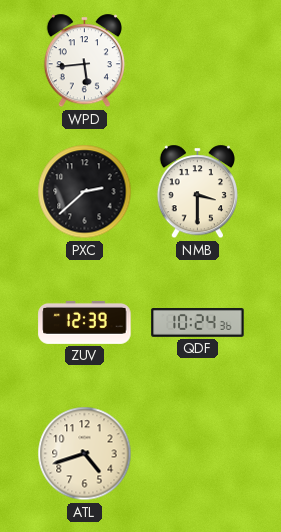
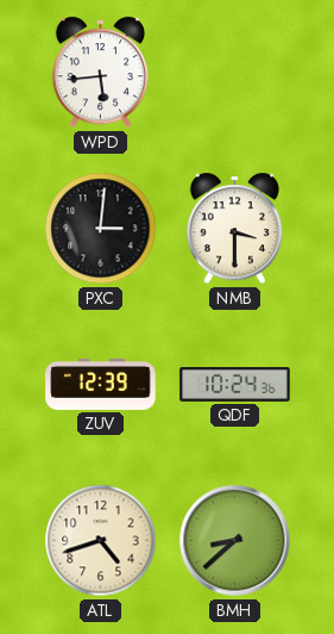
PXC: 2:38 -> 3:01 (101, 229)
BMH: none -> 8:38 (235, 541)
